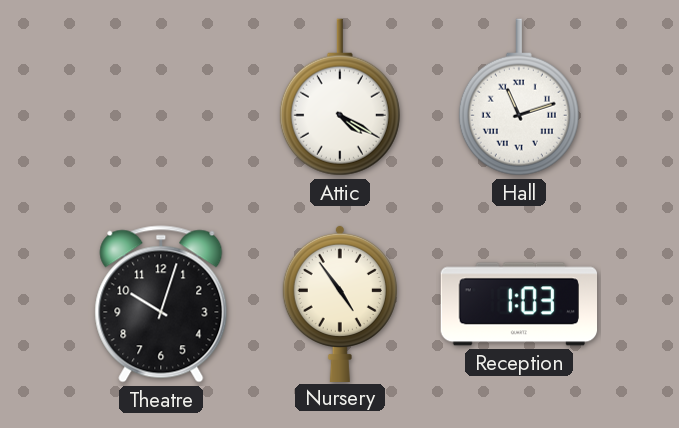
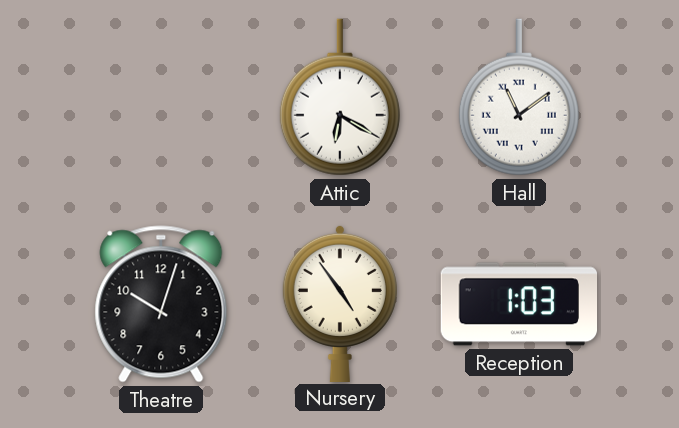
Attic: 4:20 -> 6:20 (340, 97)
Hall: 11:12 -> 11:09 (519, 97)
